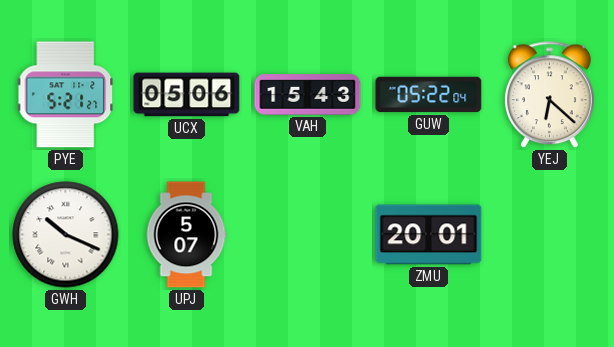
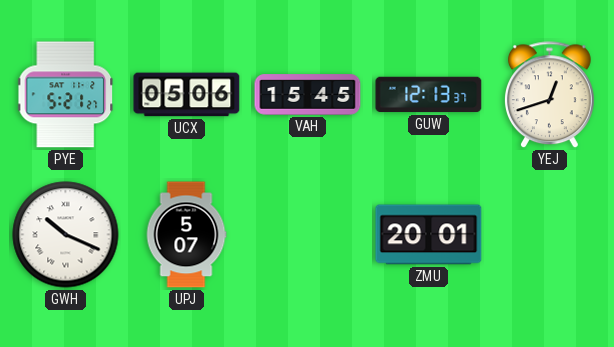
VAH: 15:43 -> 15:45 (308, 95)
GUW: 05:22 -> 12:13 (429, 95)
YEJ: 6:22 -> 12:42 (549, 95)
